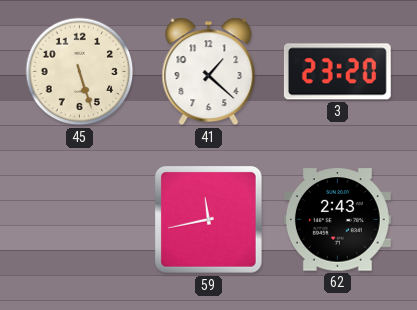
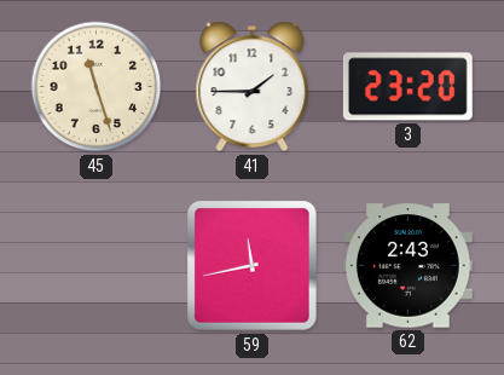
45: 5:27 -> 11:27 (97, 87)
41: 1:22 -> 1:45 (253, 87)
